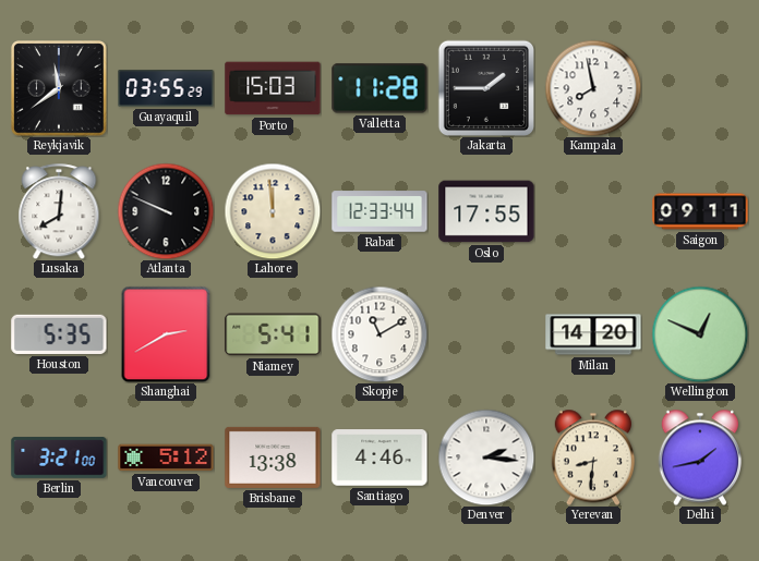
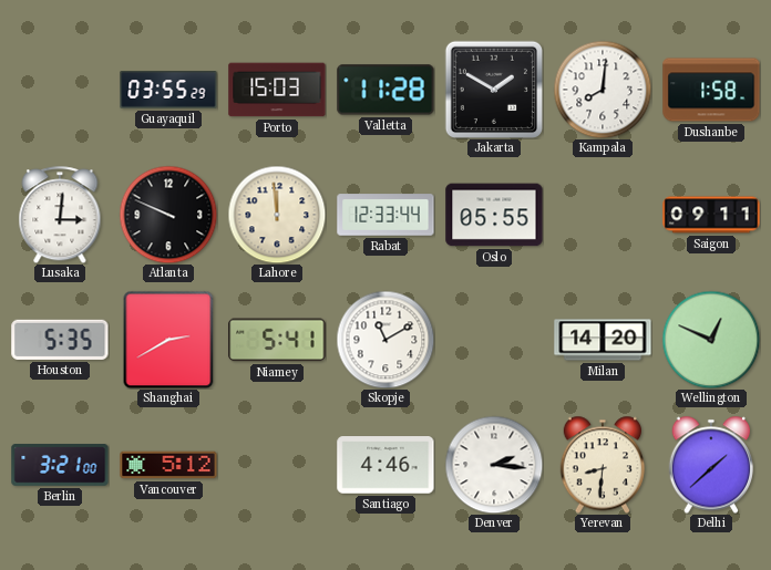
Reykjavik: 11:39 -> none (59, 88)
Jakarta: 1:45 -> 1:50 (493, 89)
Kampala: 7:58 -> 8:01 (603, 90)
Dushanbe: none -> 1:58 (711, 90)
Lusaka: 8:01 -> 3:01 (60, 215)
Oslo: 17:55 -> 05:55 (494, 215)
Brisbane: 13:38 -> none (273, 458)
Delhi: 1:43 -> 1:38 (711, 465)
